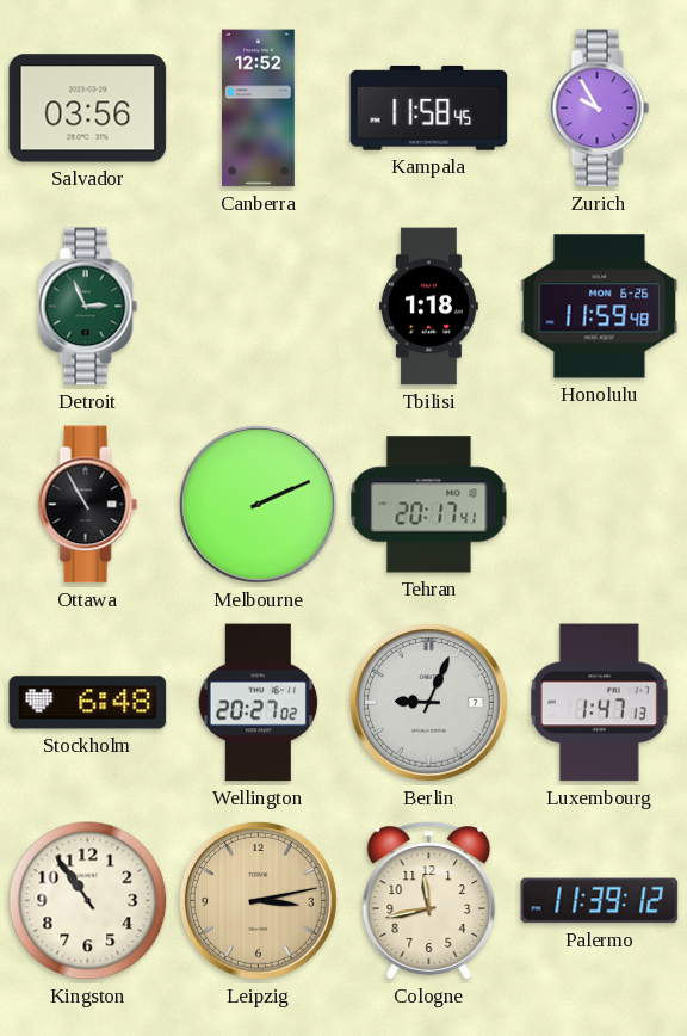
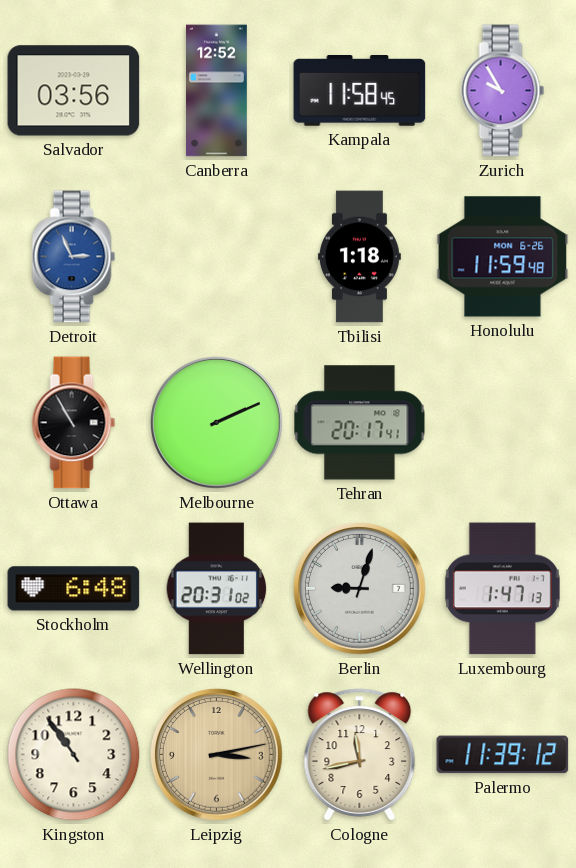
Detroit dial: green -> blue (74, 257)
Wellington: 20:27 -> 20:31 (217, 589)
Berlin: 9:04 -> 9:03 (360, 589)
